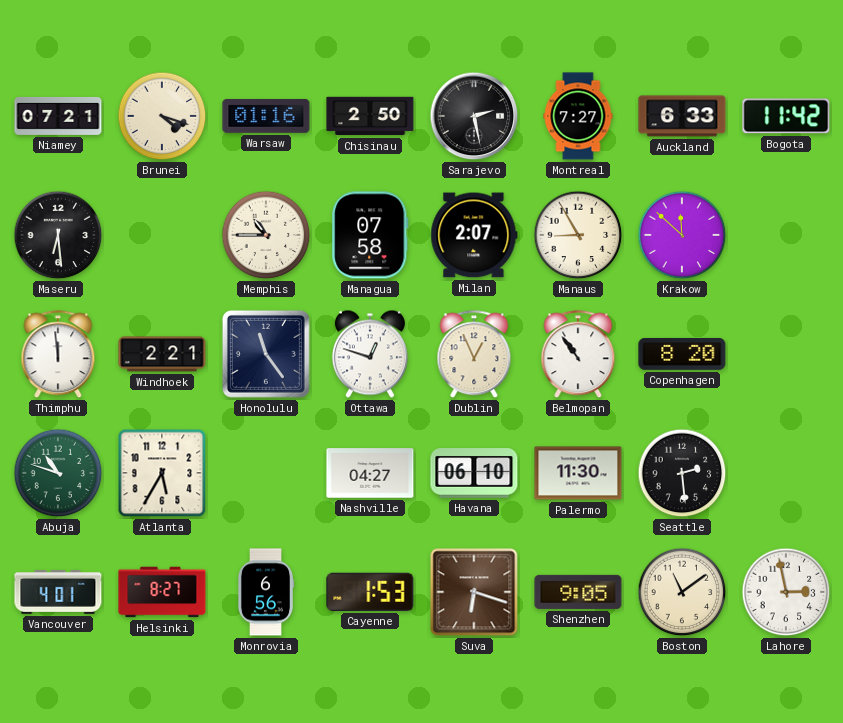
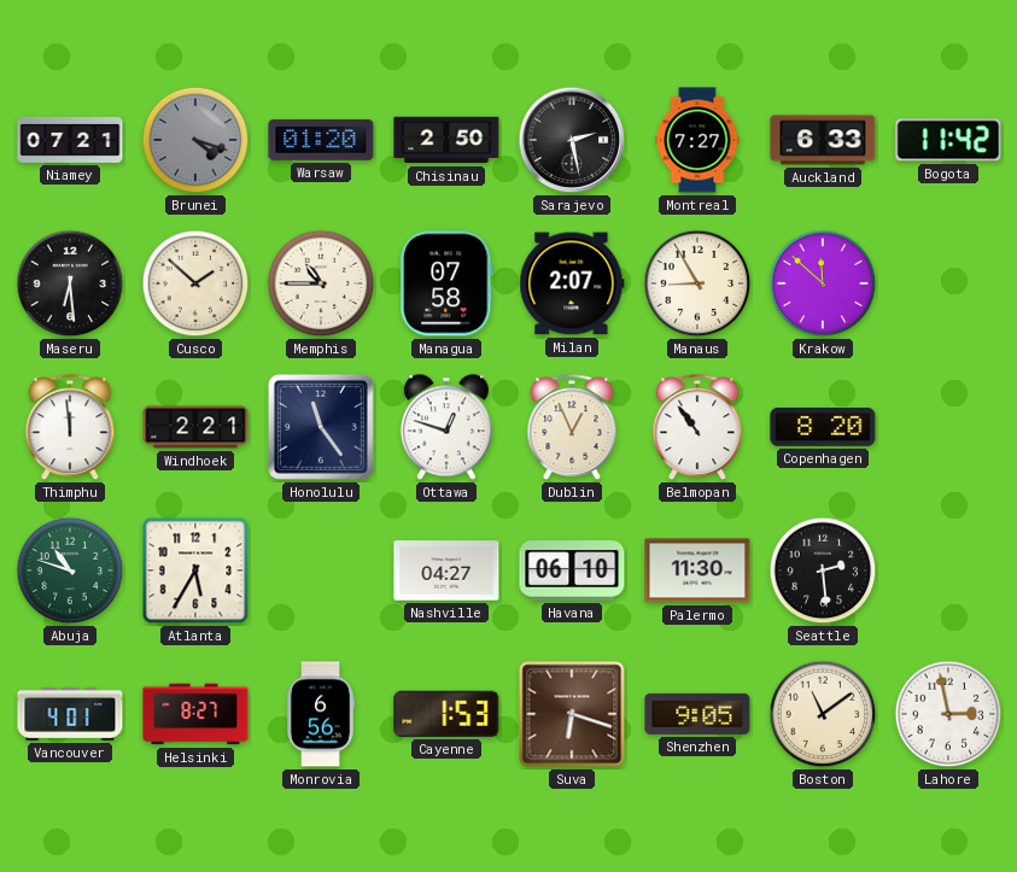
Brunei dial: cream -> grey (195, 140)
Warsaw: 01:16 -> 01:20 (321, 140)
Cusco: none -> 1:52 (195, 283)
